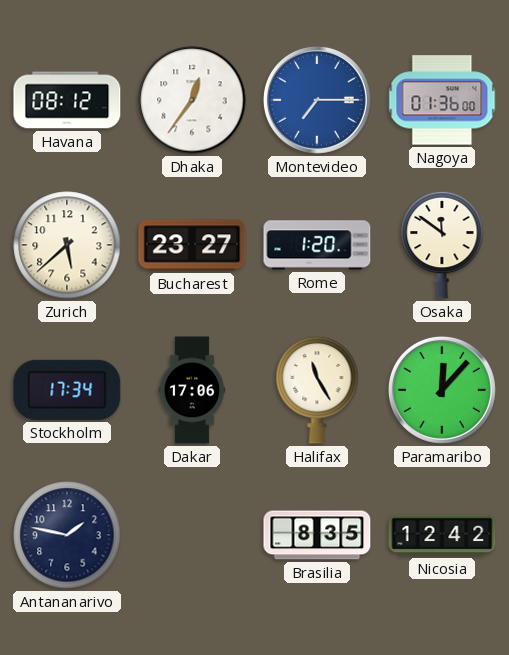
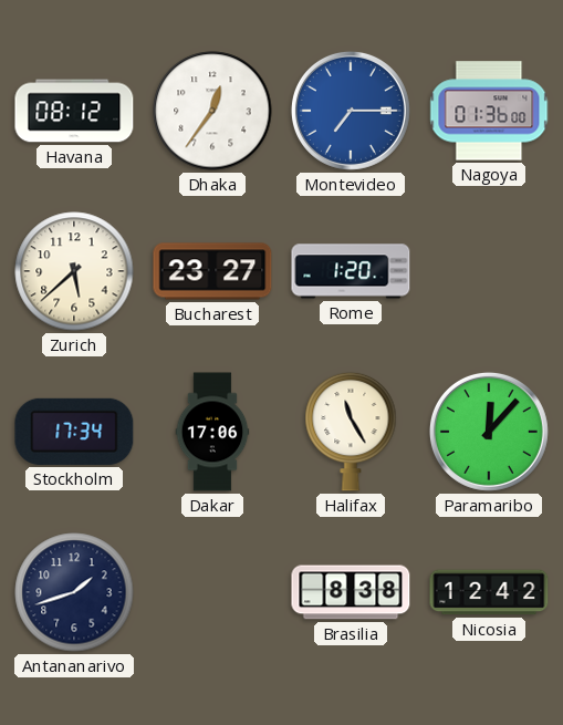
Osaka: 11:51 -> none (442, 245)
Antananarivo: 1:47 -> 1:42 (74, 592)
Brasilia: 8:35 -> 8:38 (351, 592)
